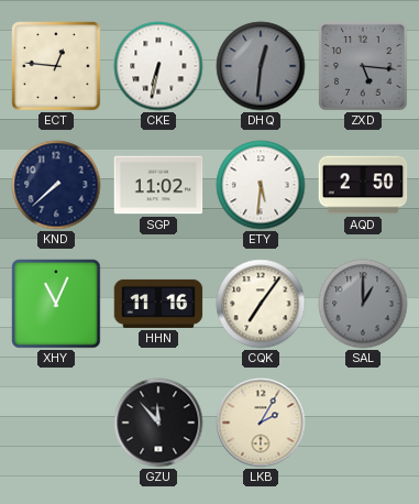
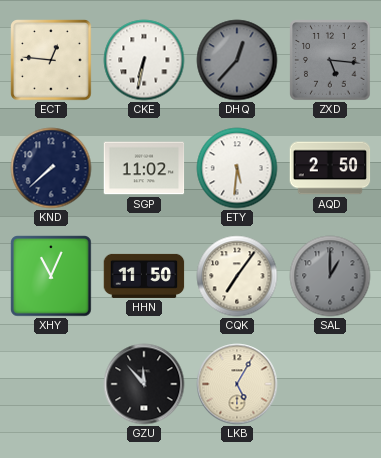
DHQ: 12:31 -> 12:37 (237, 60)
HHN: 11:16 -> 11:50 (144, 276)
LKB: 2:05 -> 5:05 (237, 384)
